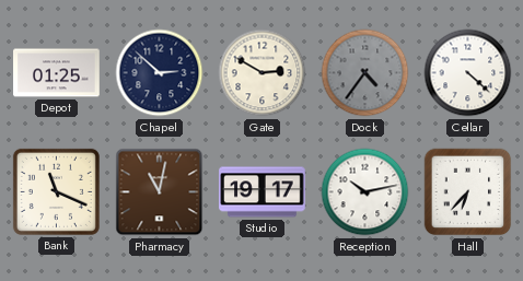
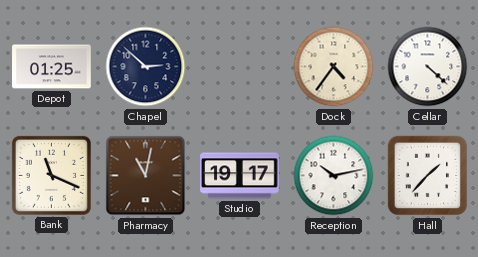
Gate: 2:50 -> none (263, 73)
Dock dial: grey -> cream (334, 67)
Hall: 6:37 -> 1:37 (428, 176)
